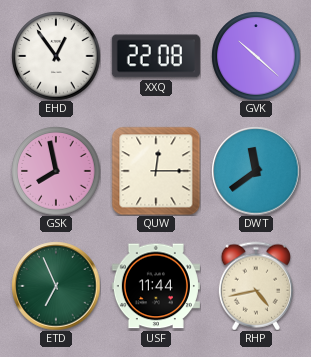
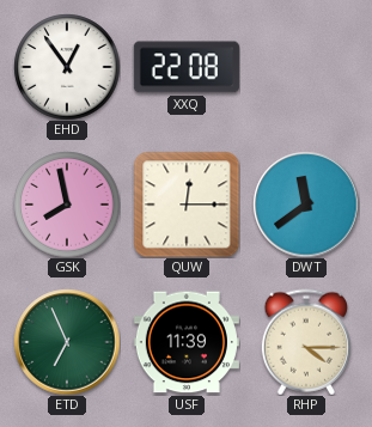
GVK: 10:22 -> none (256, 56)
USF: 11:44 -> 11:39 (187, 342)
RHP: 4:43 -> 4:15 (306, 342)
